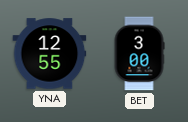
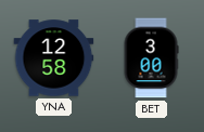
YNA: 12:55 -> 12:58 (54, 58)
